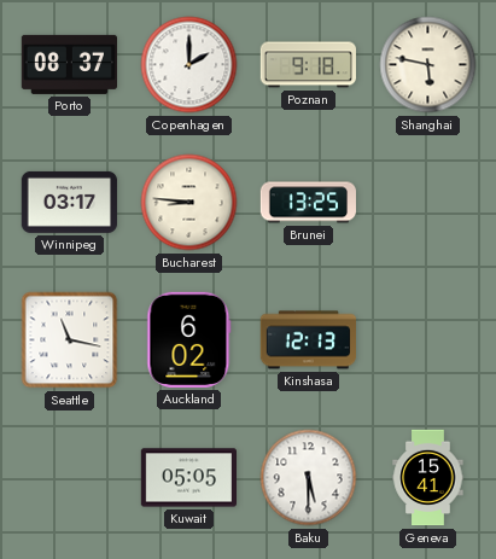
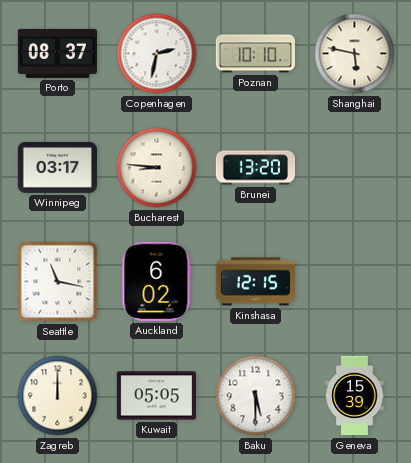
Copenhagen: 2:00 -> 2:32 (157, 54)
Poznan: 9:18 -> 10:10 (255, 54)
Brunei: 13:25 -> 13:20 (255, 168)
Kinshasa: 12:13 -> 12:15 (255, 282)
Zagreb: none -> 12:00 (58, 396)
Geneva: 15:41 -> 15:39 (355, 396)
